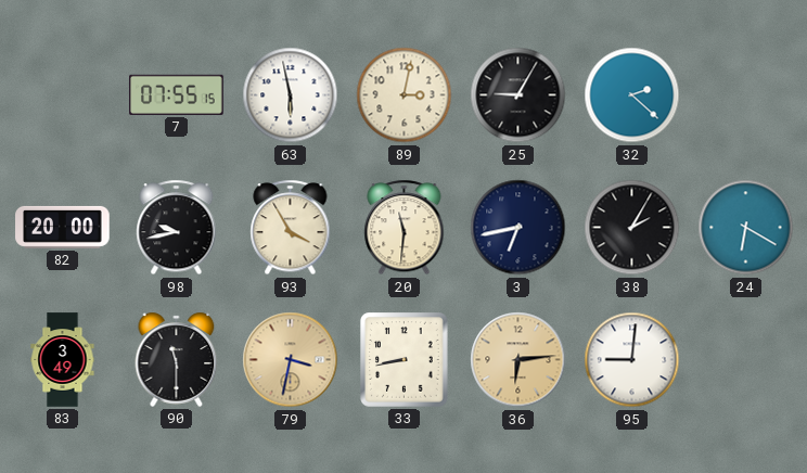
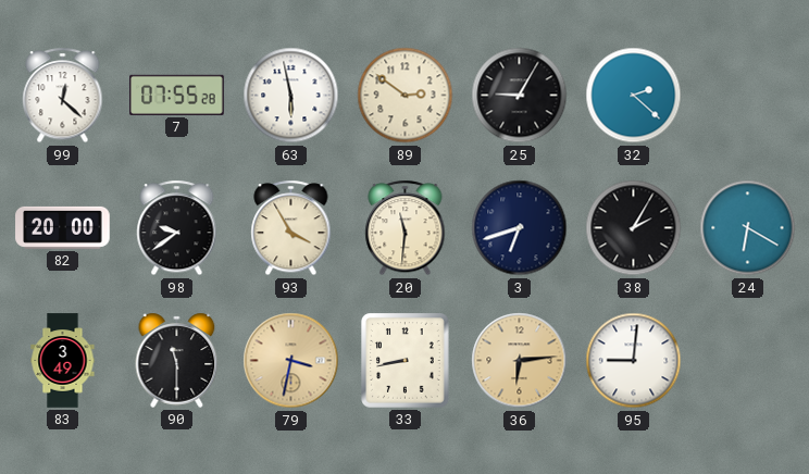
99: none -> 12:22 (63, 96)
7: 07:55:15 -> 07:55:28 (177, 95)
89: 3:02 -> 2:51 (406, 96)
98: 9:43 -> 9:39 (177, 228)
3: 6:43 -> 6:42 (520, 228)
